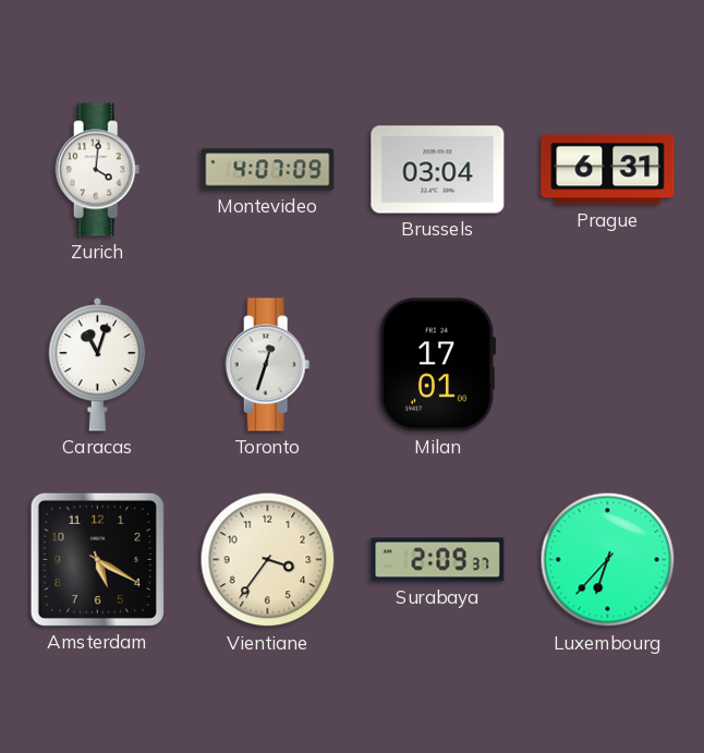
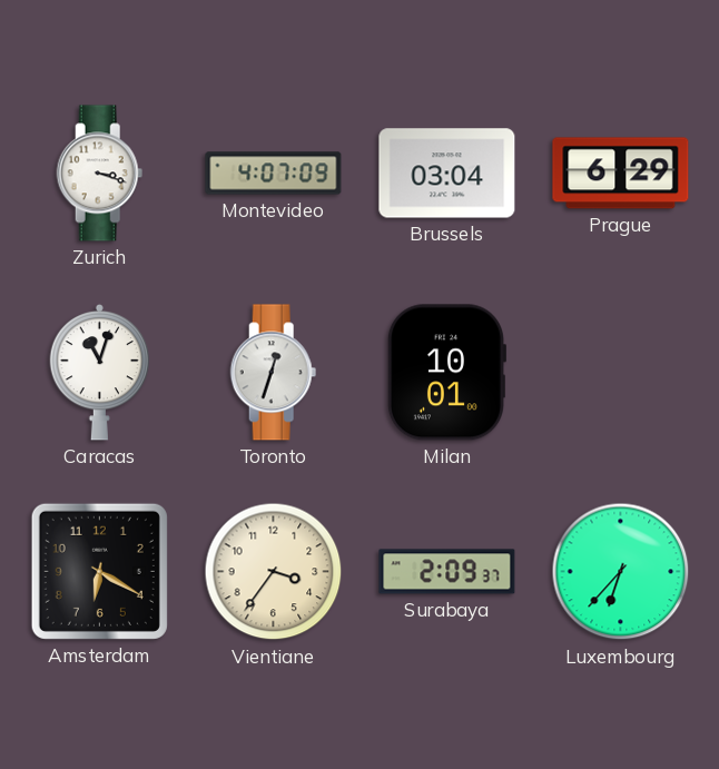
Zurich: 4:01 -> 3:18 (100, 174)
Prague: 6:31 -> 6:29 (621, 174)
Milan: 17:01 -> 10:01 (445, 373)
Amsterdam: 5:20 -> 6:20 (99, 571)
